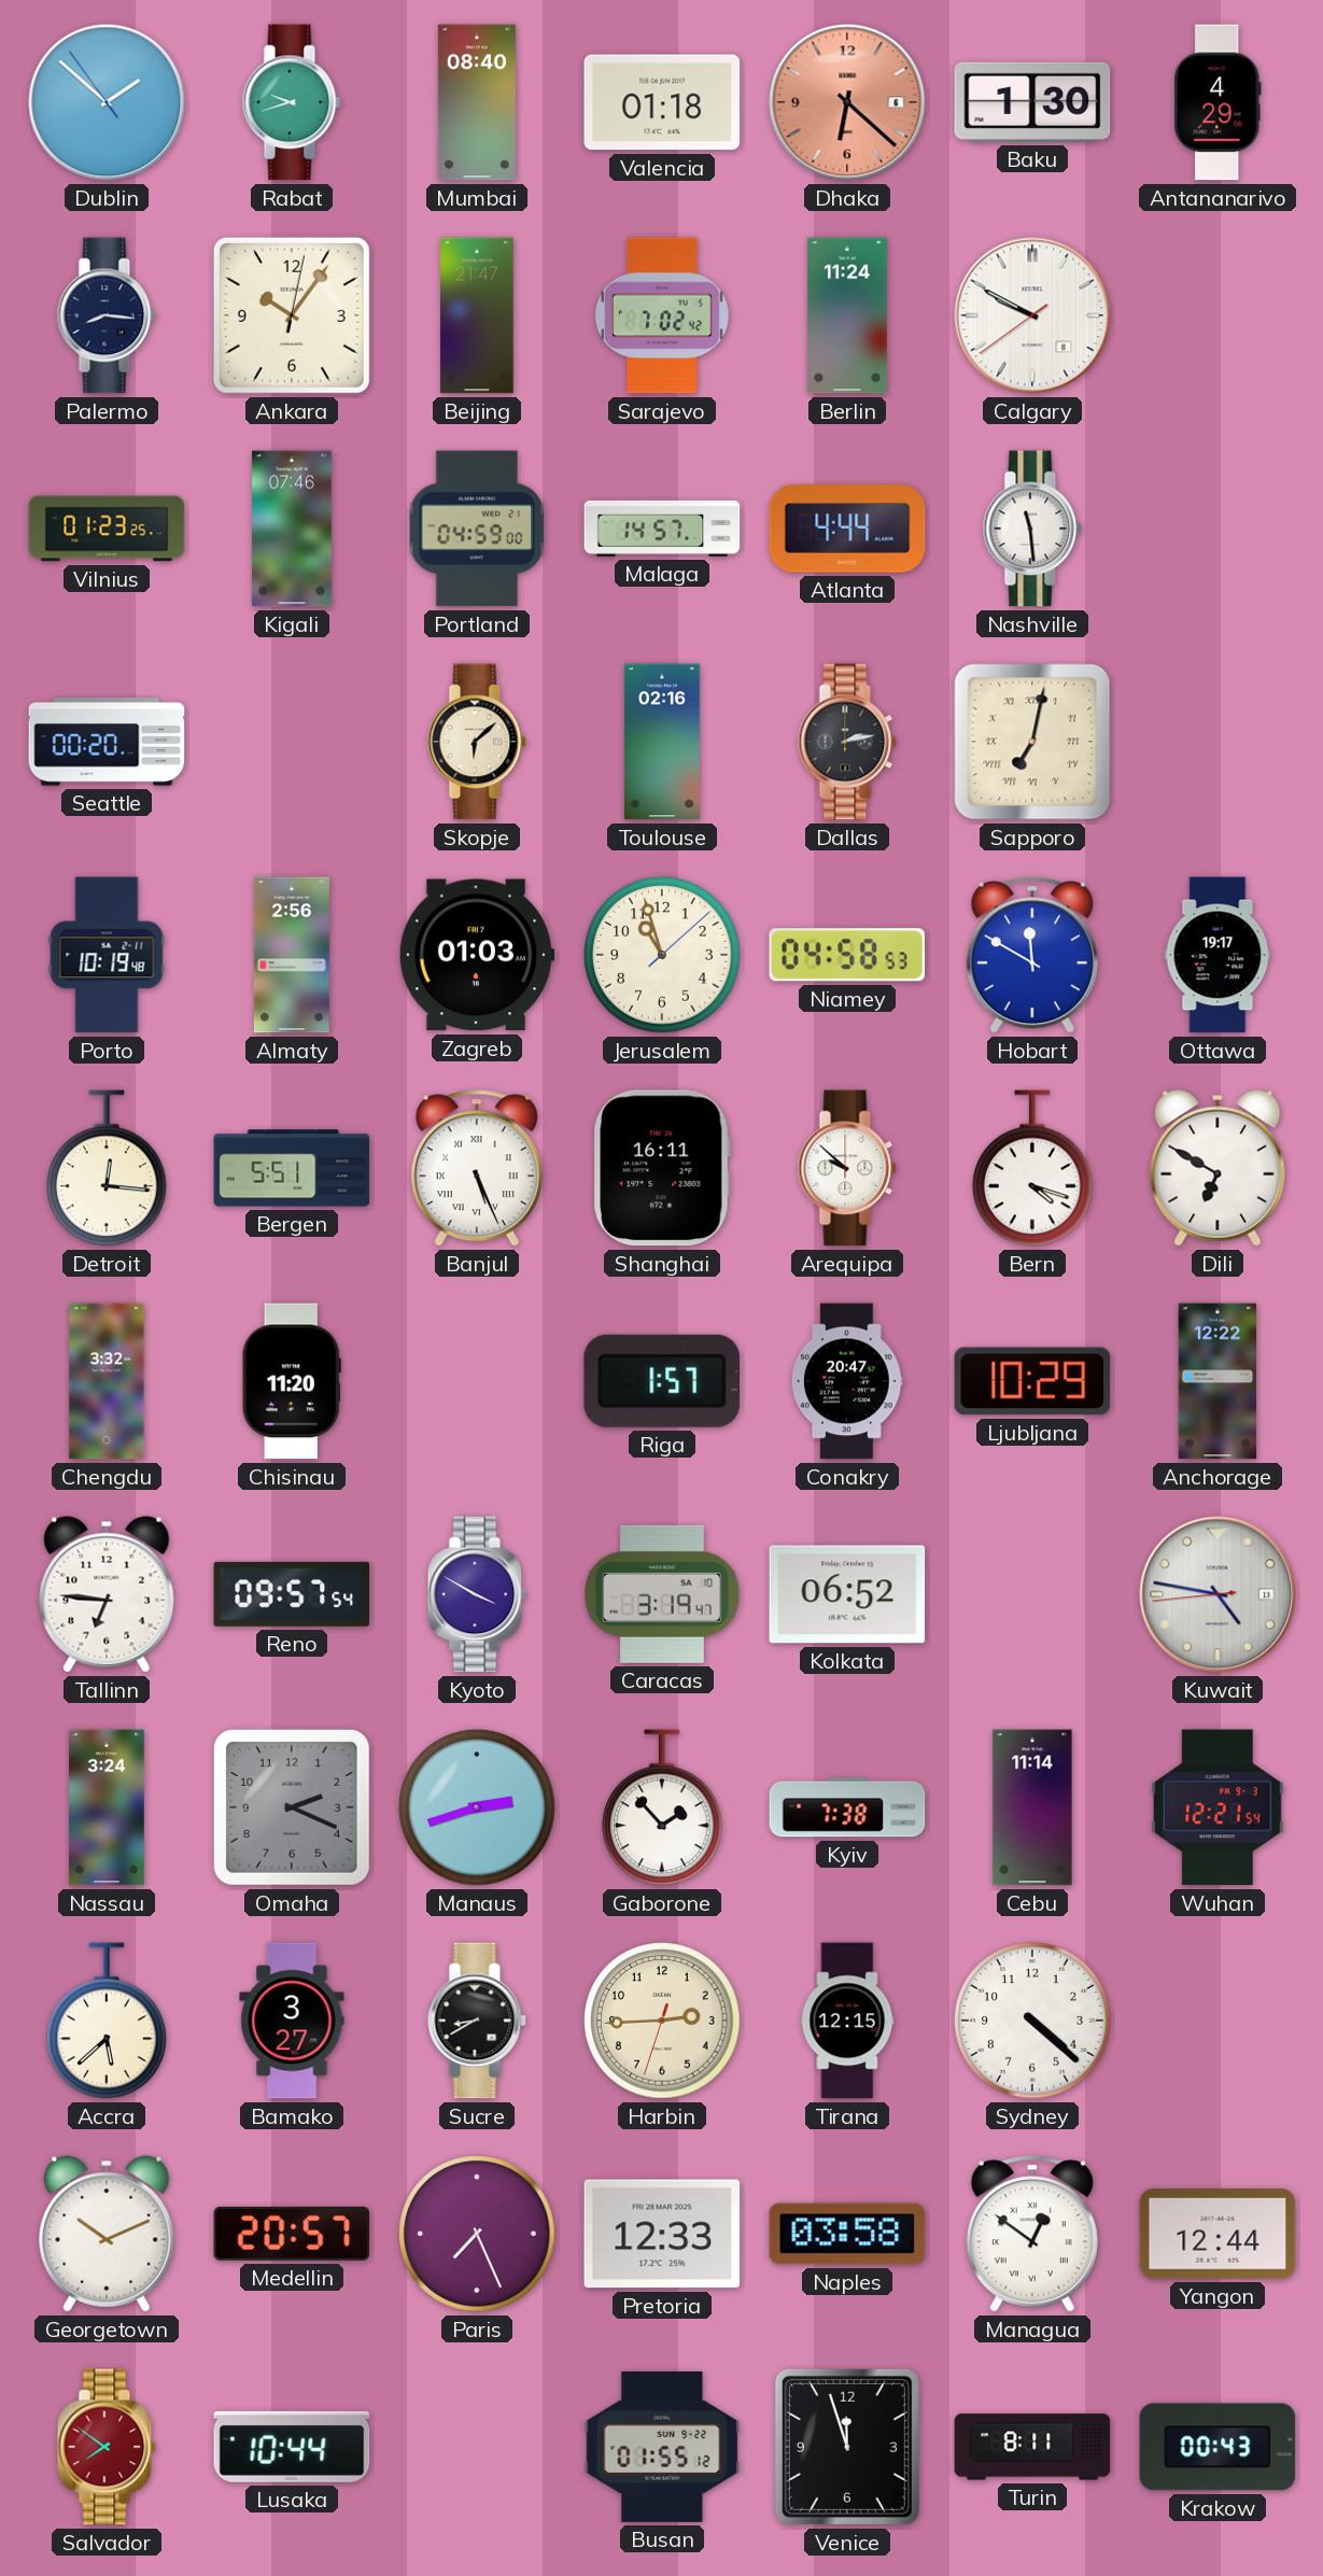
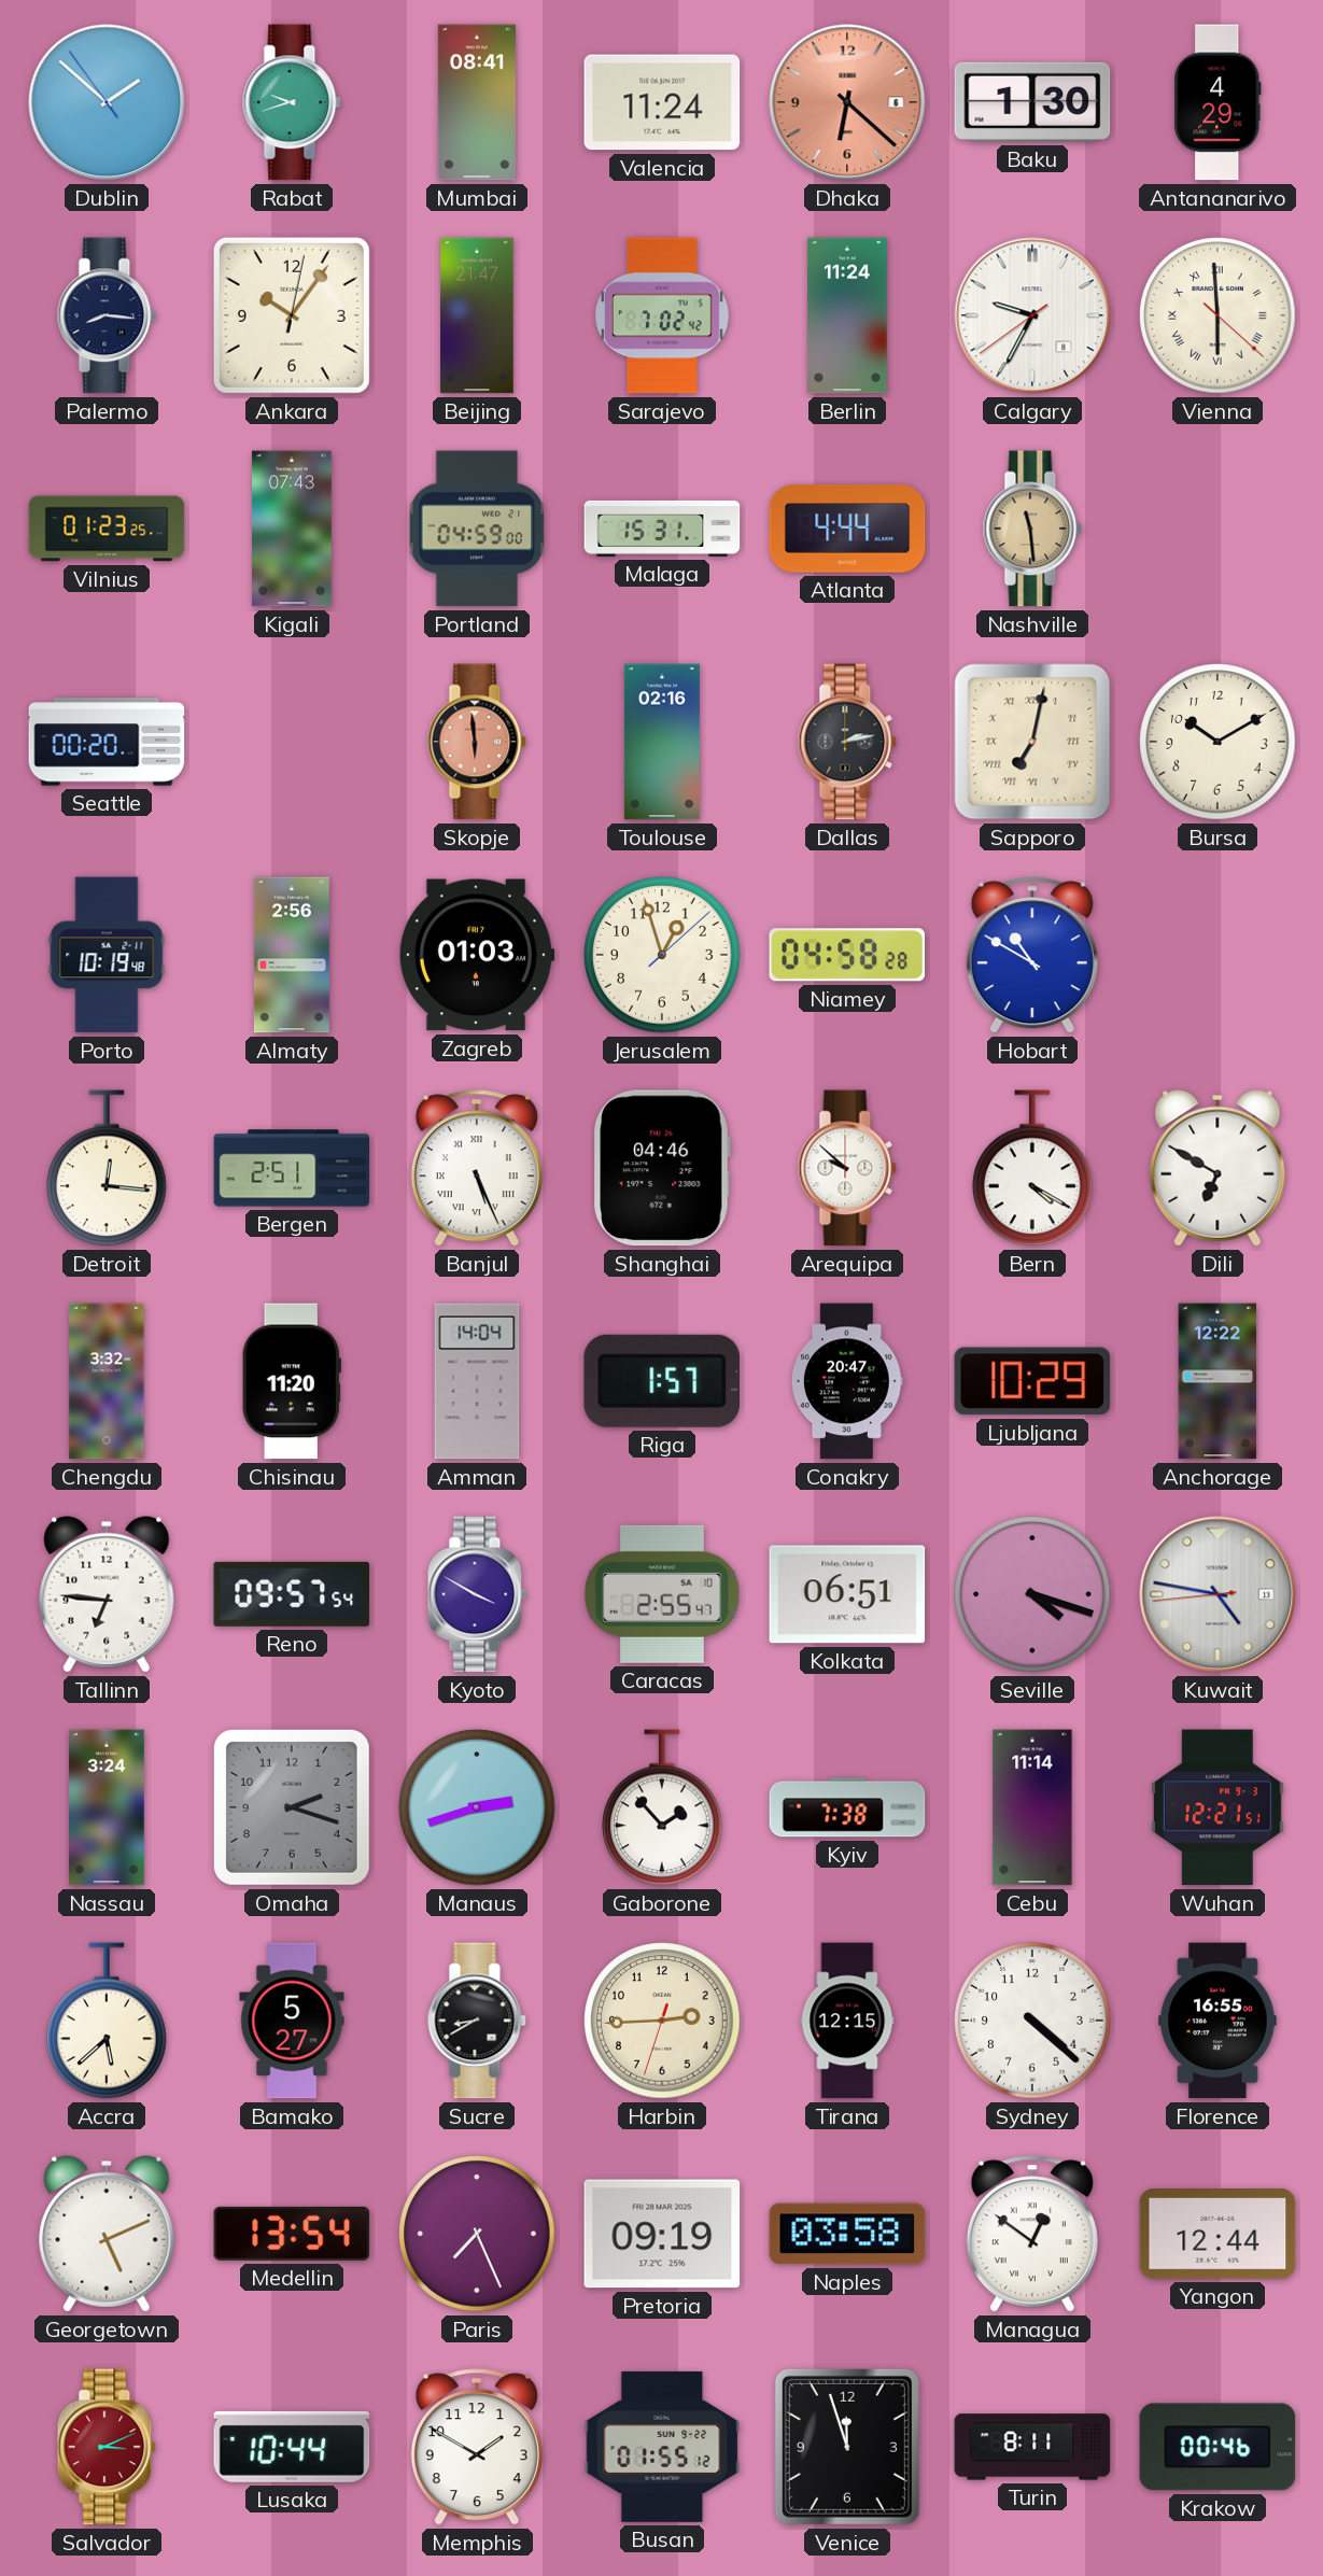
Mumbai: 08:40 -> 08:41 (477, 102)
Valencia: 01:18 -> 11:24 (662, 102)
Calgary: 9:49 -> 9:34 (1032, 315)
Vienna: none -> 5:59 (1218, 315)
Kigali: 07:46 -> 07:43 (293, 529)
Malaga: 14:57 -> 15:31 (662, 529)
Nashville dial: white -> champagne (1032, 529)
Skopje: 6:08 -> 5:59 (477, 742)
Skopje dial: cream -> salmon (477, 742)
Bursa: none -> 10:10 (1218, 742)
Jerusalem: 10:57 -> 12:57 (662, 955)
Niamey: 04:58:53 -> 04:58:28 (847, 955)
Hobart: 11:50 -> 10:50 (1032, 955)
Ottawa: 19:17 -> none (1218, 955)
Bergen: 5:51 -> 2:51 (292, 1168)
Shanghai: 16:11 -> 04:46 (662, 1168)
Bern: 4:18 -> 4:20 (1032, 1168)
Amman: none -> 14:04 (477, 1381)
Caracas: 3:19 -> 2:55 (663, 1594)
Kolkata: 06:52 -> 06:51 (847, 1594)
Seville: none -> 4:18 (1032, 1594)
Omaha: 2:19 -> 2:18 (292, 1807)
Wuhan: 12:21:54 -> 12:21:51 (1218, 1807)
Bamako: 3:27 -> 5:27 (292, 2021)
Florence: none -> 16:55 (1218, 2021)
Georgetown: 10:11 -> 5:11 (107, 2234)
Medellin: 20:57 -> 13:54 (292, 2234)
Pretoria: 12:33 -> 09:19 (662, 2234)
Salvador: 7:51 -> 3:11 (107, 2447)
Memphis: none -> 1:50 (477, 2447)
Krakow: 00:43 -> 00:46 (1218, 2447)
